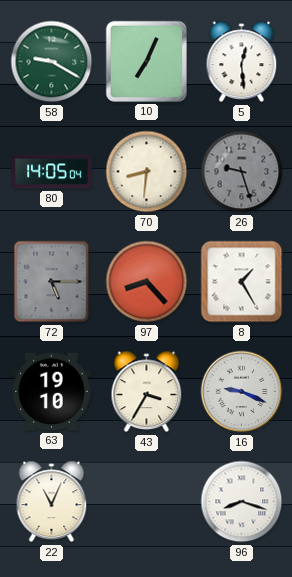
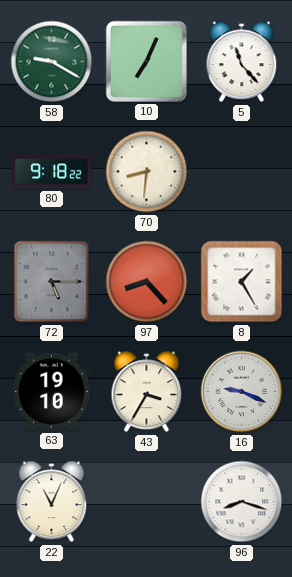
5: 12:29 -> 11:23 (242, 62)
80: 14:05 -> 9:18 (52, 172)
26: 9:27 -> none (242, 172)
